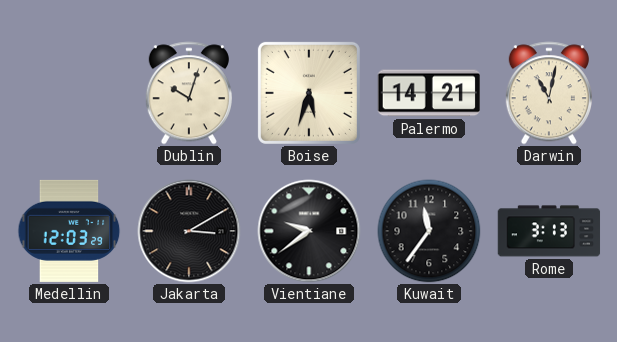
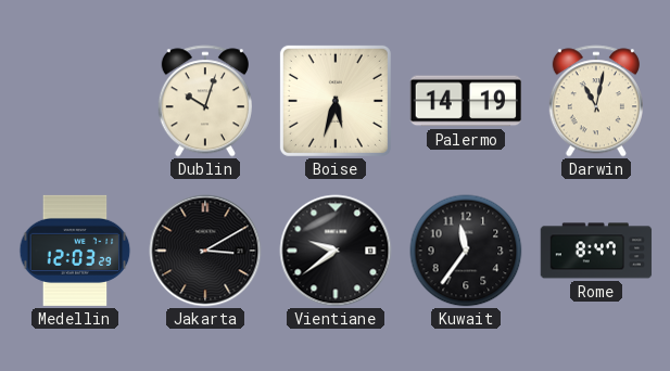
Palermo: 14:21 -> 14:19 (465, 101)
Rome: 3:13 -> 8:47 (596, 251)
